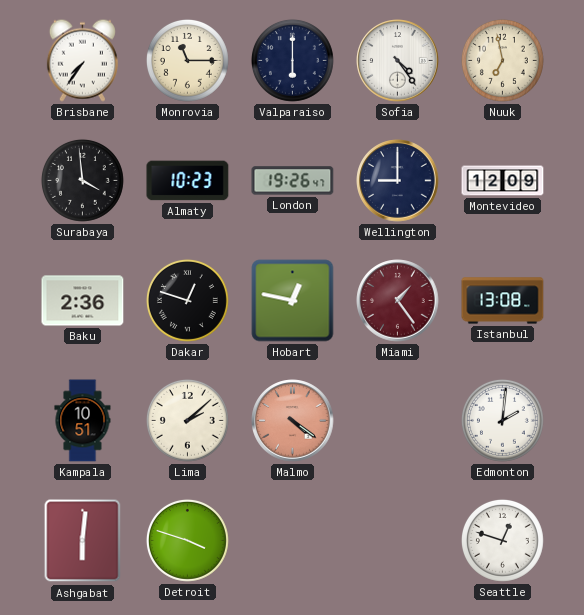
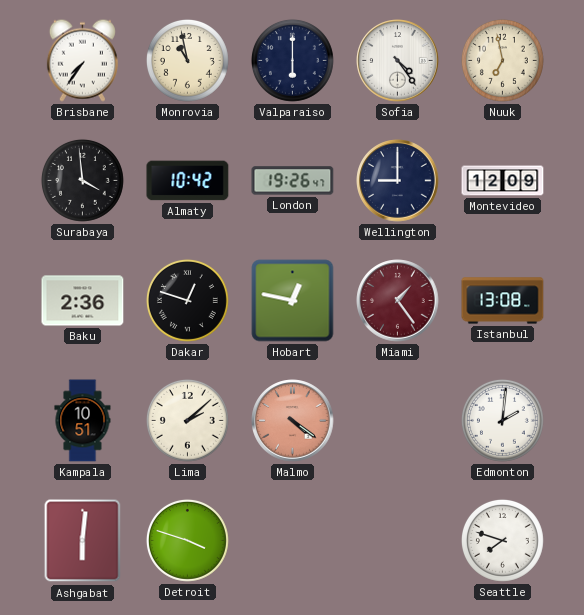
Monrovia: 11:15 -> 10:58 (187, 60)
Almaty: 10:23 -> 10:42 (188, 181)
Seattle: 12:48 -> 7:48 (502, 540)
